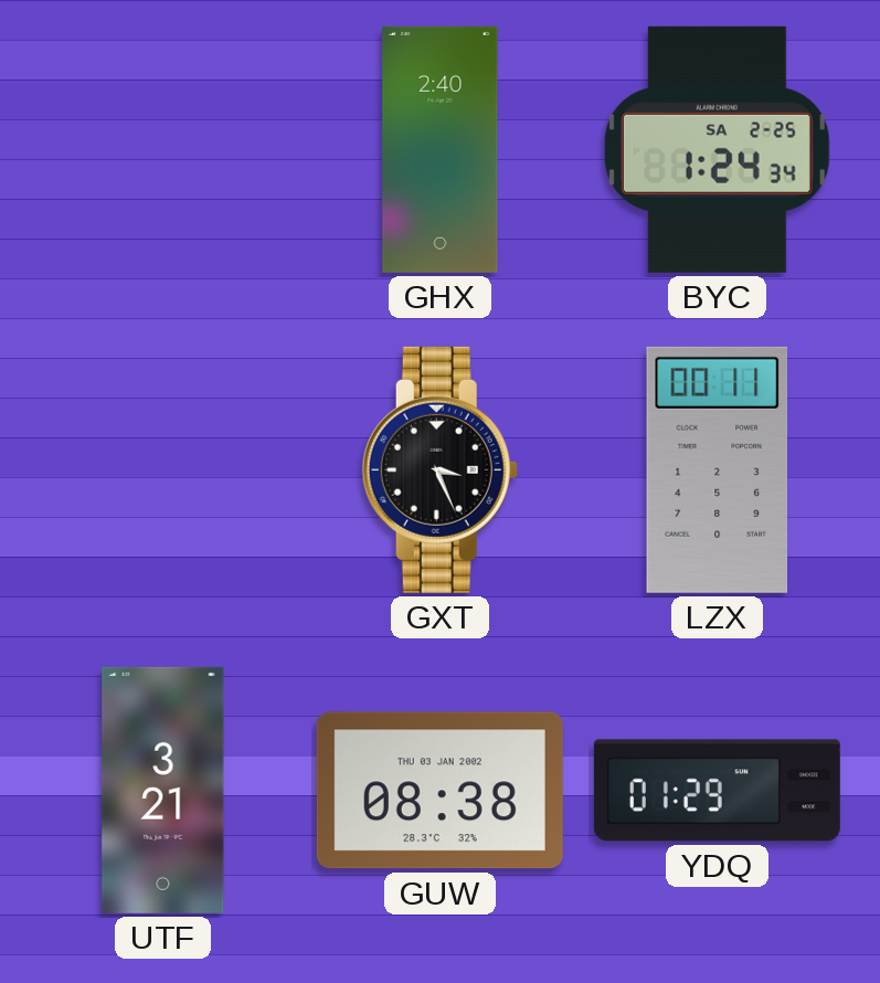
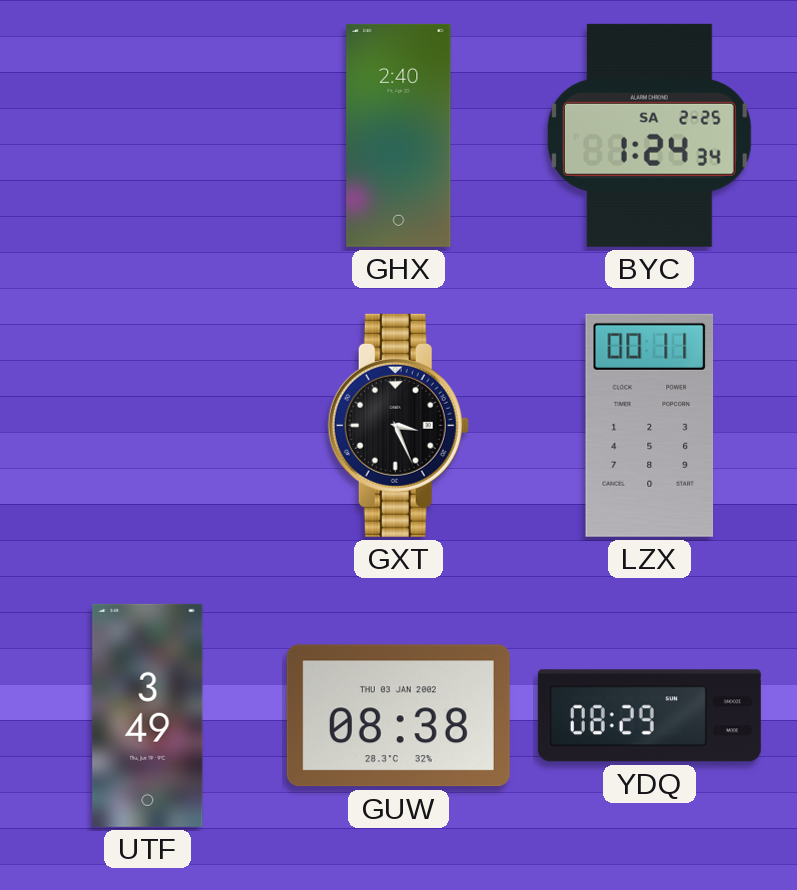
UTF: 3:21 -> 3:49 (148, 715)
YDQ: 01:29 -> 08:29 (649, 716)
